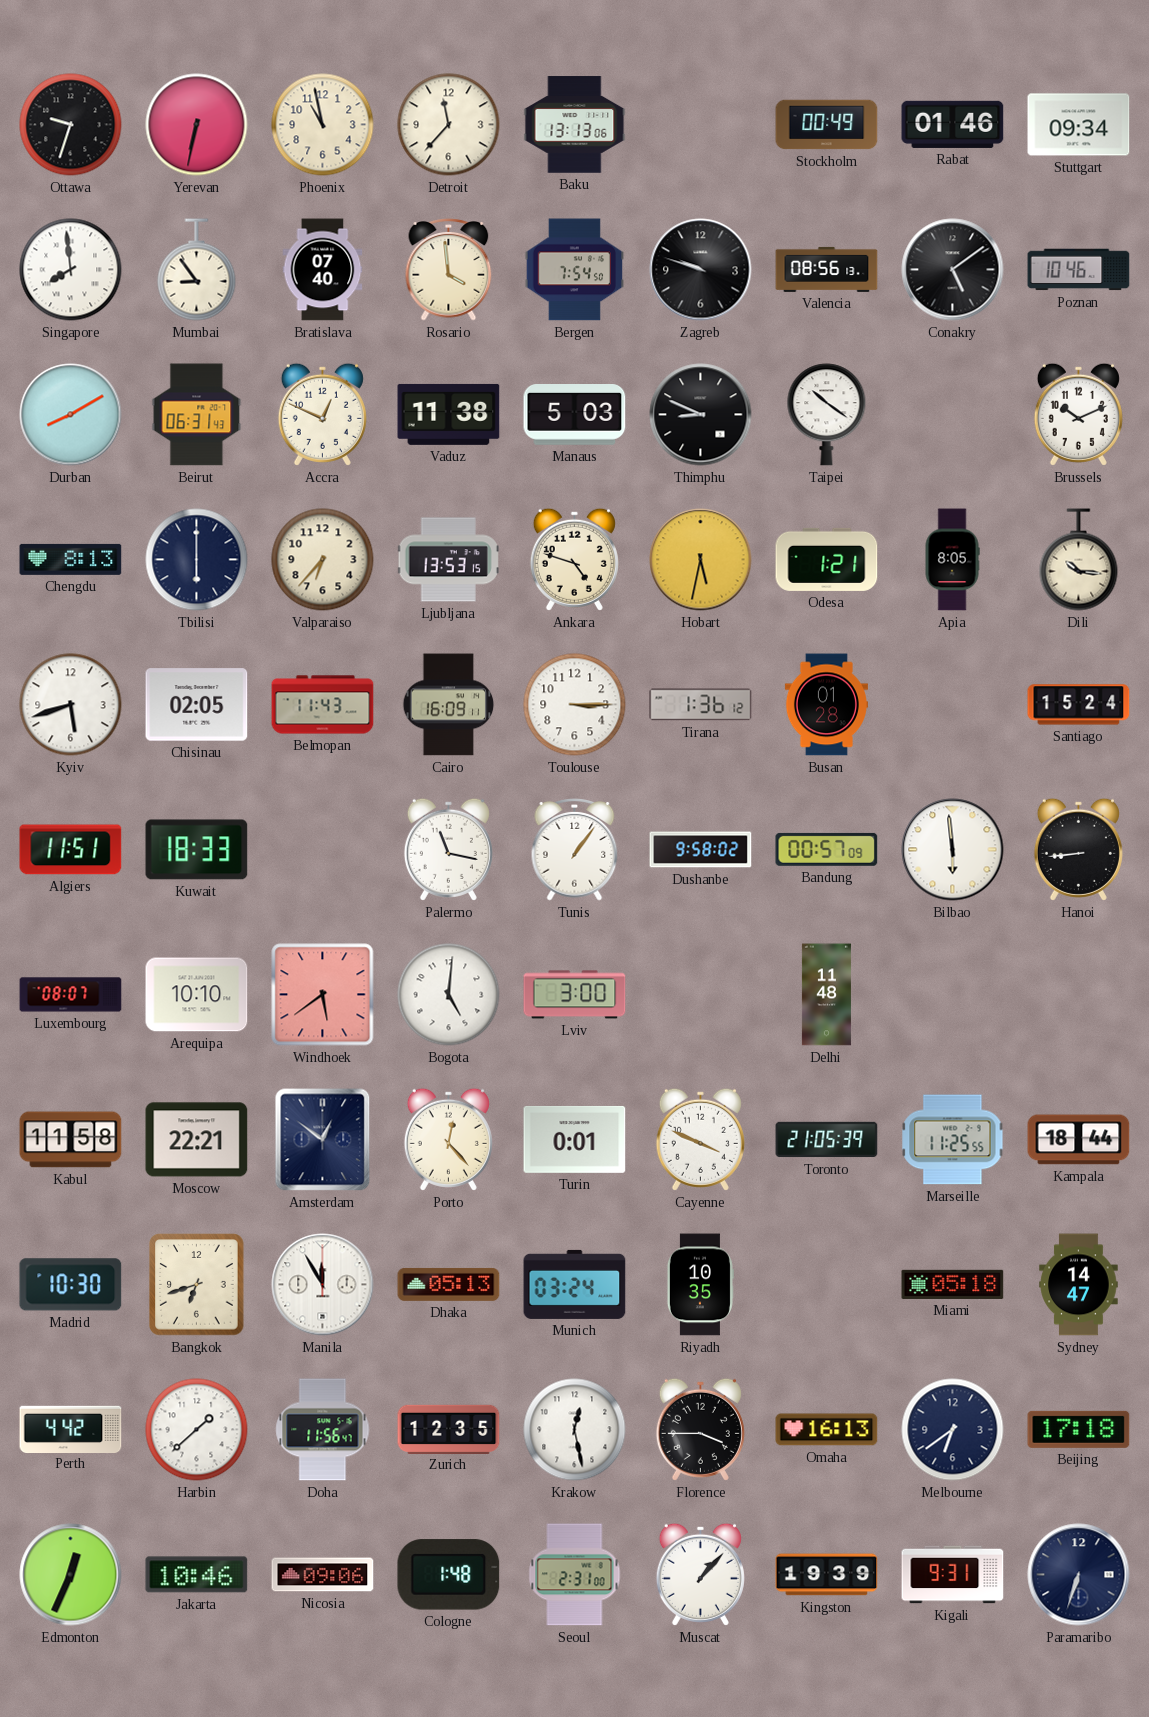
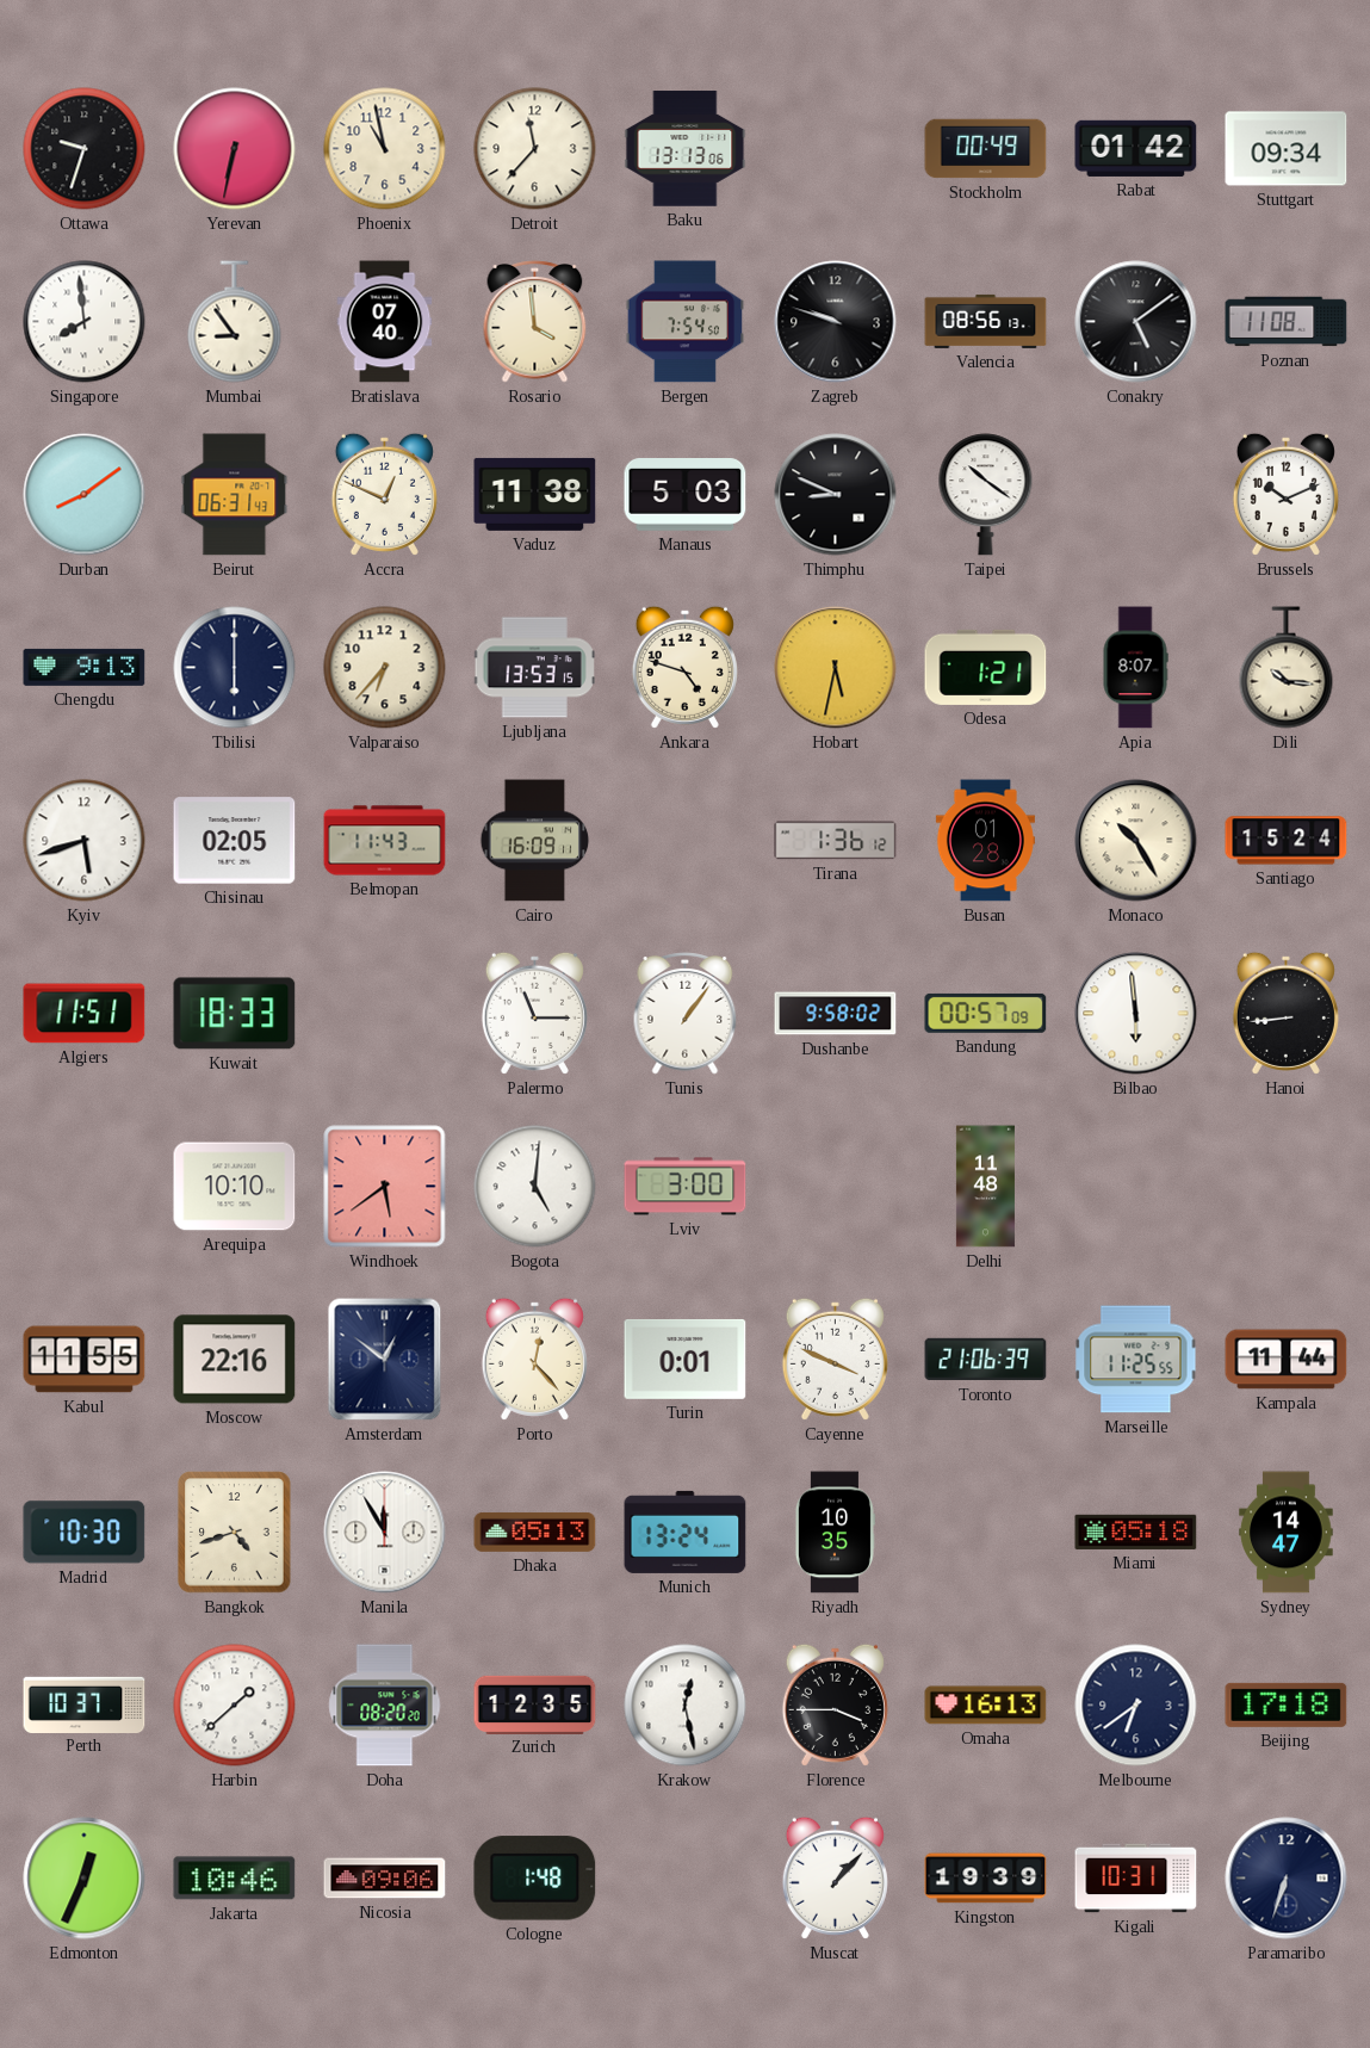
Rabat: 01:46 -> 01:42 (1136, 148)
Poznan: 10:46 -> 11:08 (1287, 322)
Durban: 8:10 -> 8:09 (85, 495)
Chengdu: 8:13 -> 9:13 (85, 667)
Apia: 8:05 -> 8:07 (1135, 668)
Toulouse: 3:15 -> none (575, 705)
Monaco: none -> 10:25 (1136, 841)
Palermo: 11:17 -> 11:15 (534, 1013)
Luxembourg: 08:07 -> none (71, 995)
Kabul: 11:58 -> 11:55 (85, 1360)
Moscow: 22:21 -> 22:16 (235, 1360)
Toronto: 21:05 -> 21:06 (986, 1360)
Kampala: 18:44 -> 11:44 (1287, 1360)
Bangkok: 6:42 -> 4:42 (235, 1533)
Munich: 03:24 -> 13:24 (686, 1532)
Perth: 4:42 -> 10:37 (85, 1704)
Doha: 11:56 -> 08:20 (385, 1706)
Seoul: 2:31 -> none (575, 1575)
Kigali: 9:31 -> 10:31 (1136, 1879)
